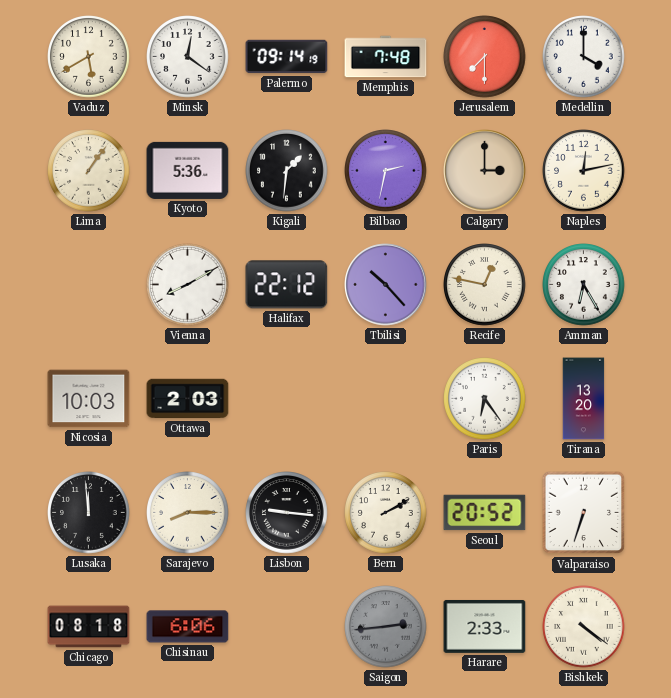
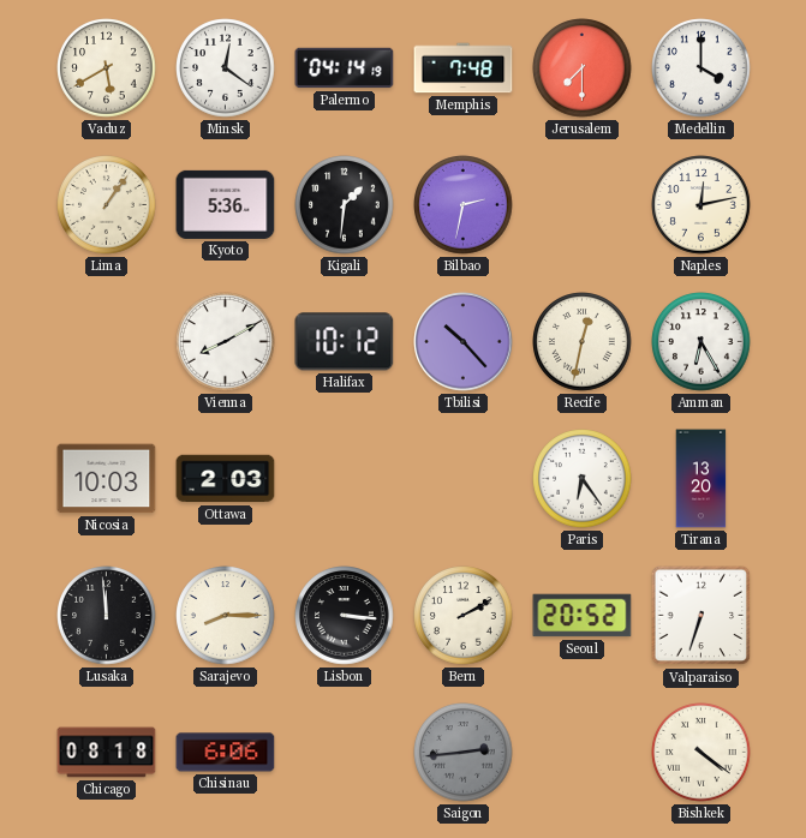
Palermo: 09:14 -> 04:14 (345, 68)
Calgary: 3:00 -> none (485, 171)
Halifax: 22:12 -> 10:12 (345, 342)
Recife: 12:47 -> 12:32 (583, 342)
Lisbon: 9:16 -> 3:16 (345, 616)
Harare: 2:33 -> none (485, 626)
